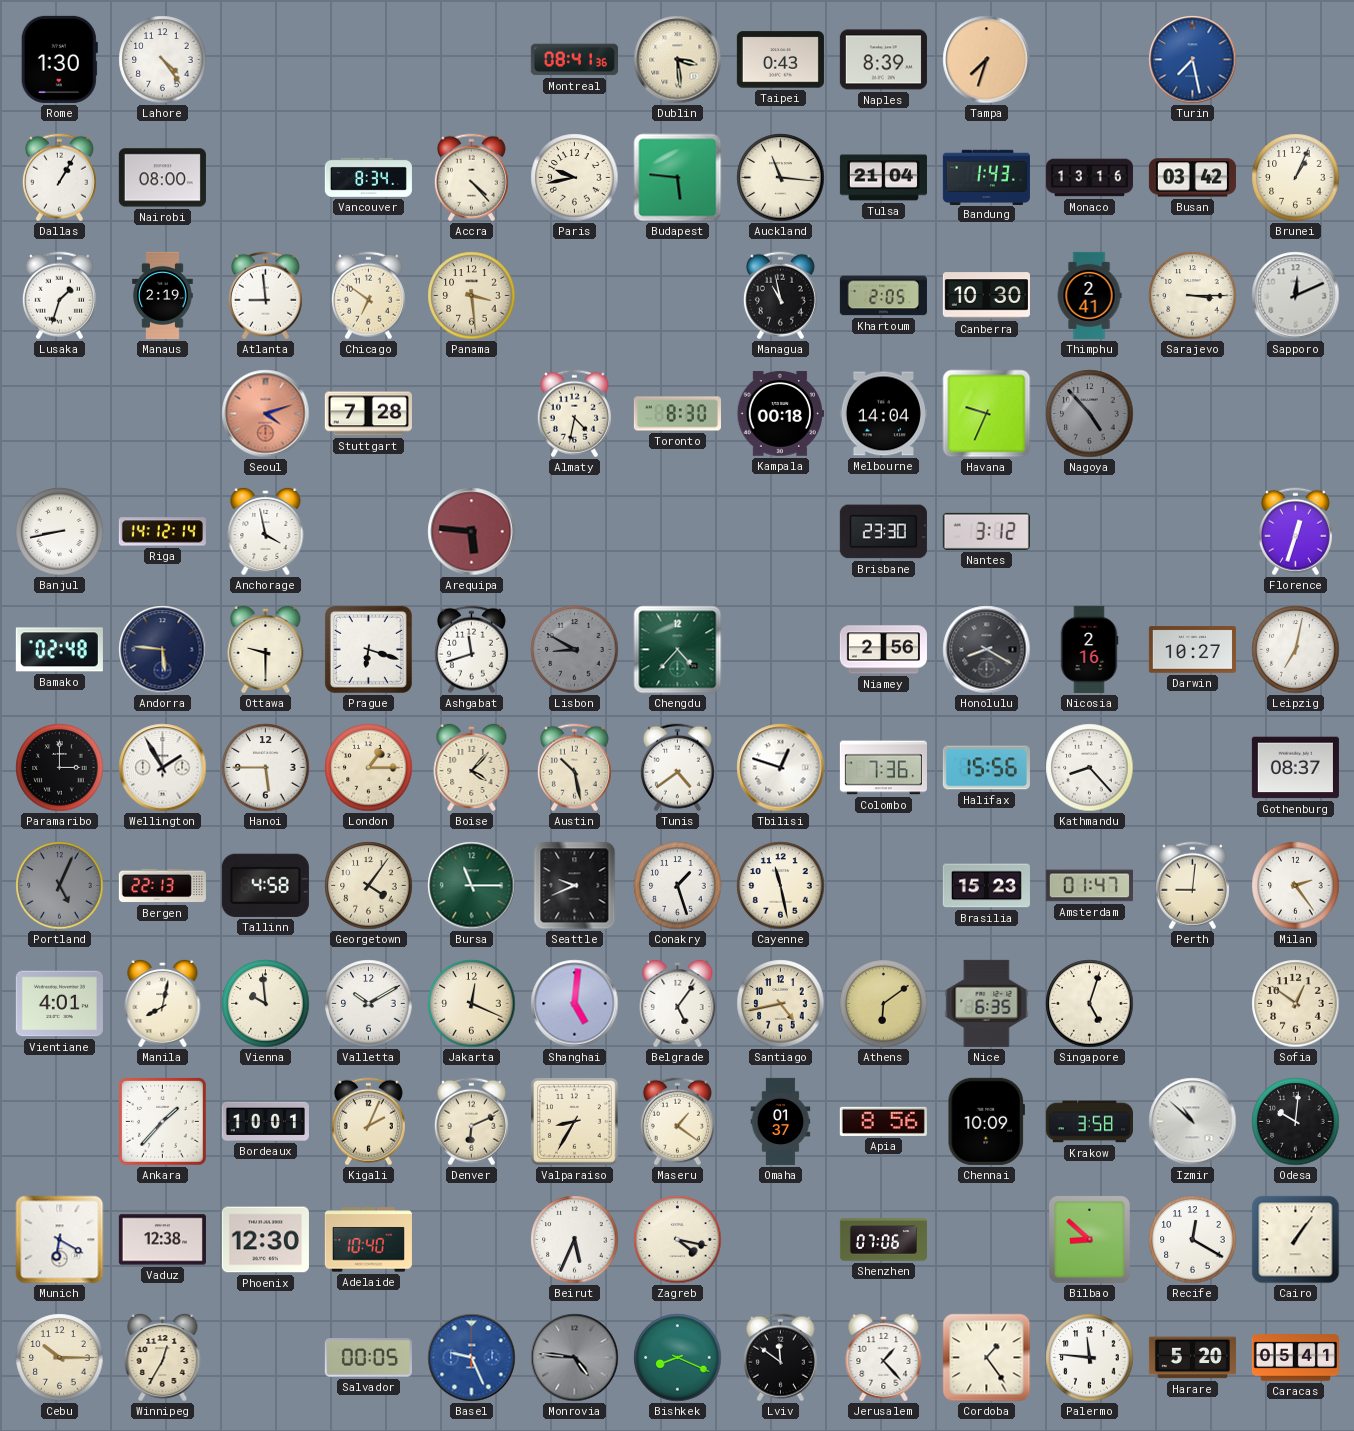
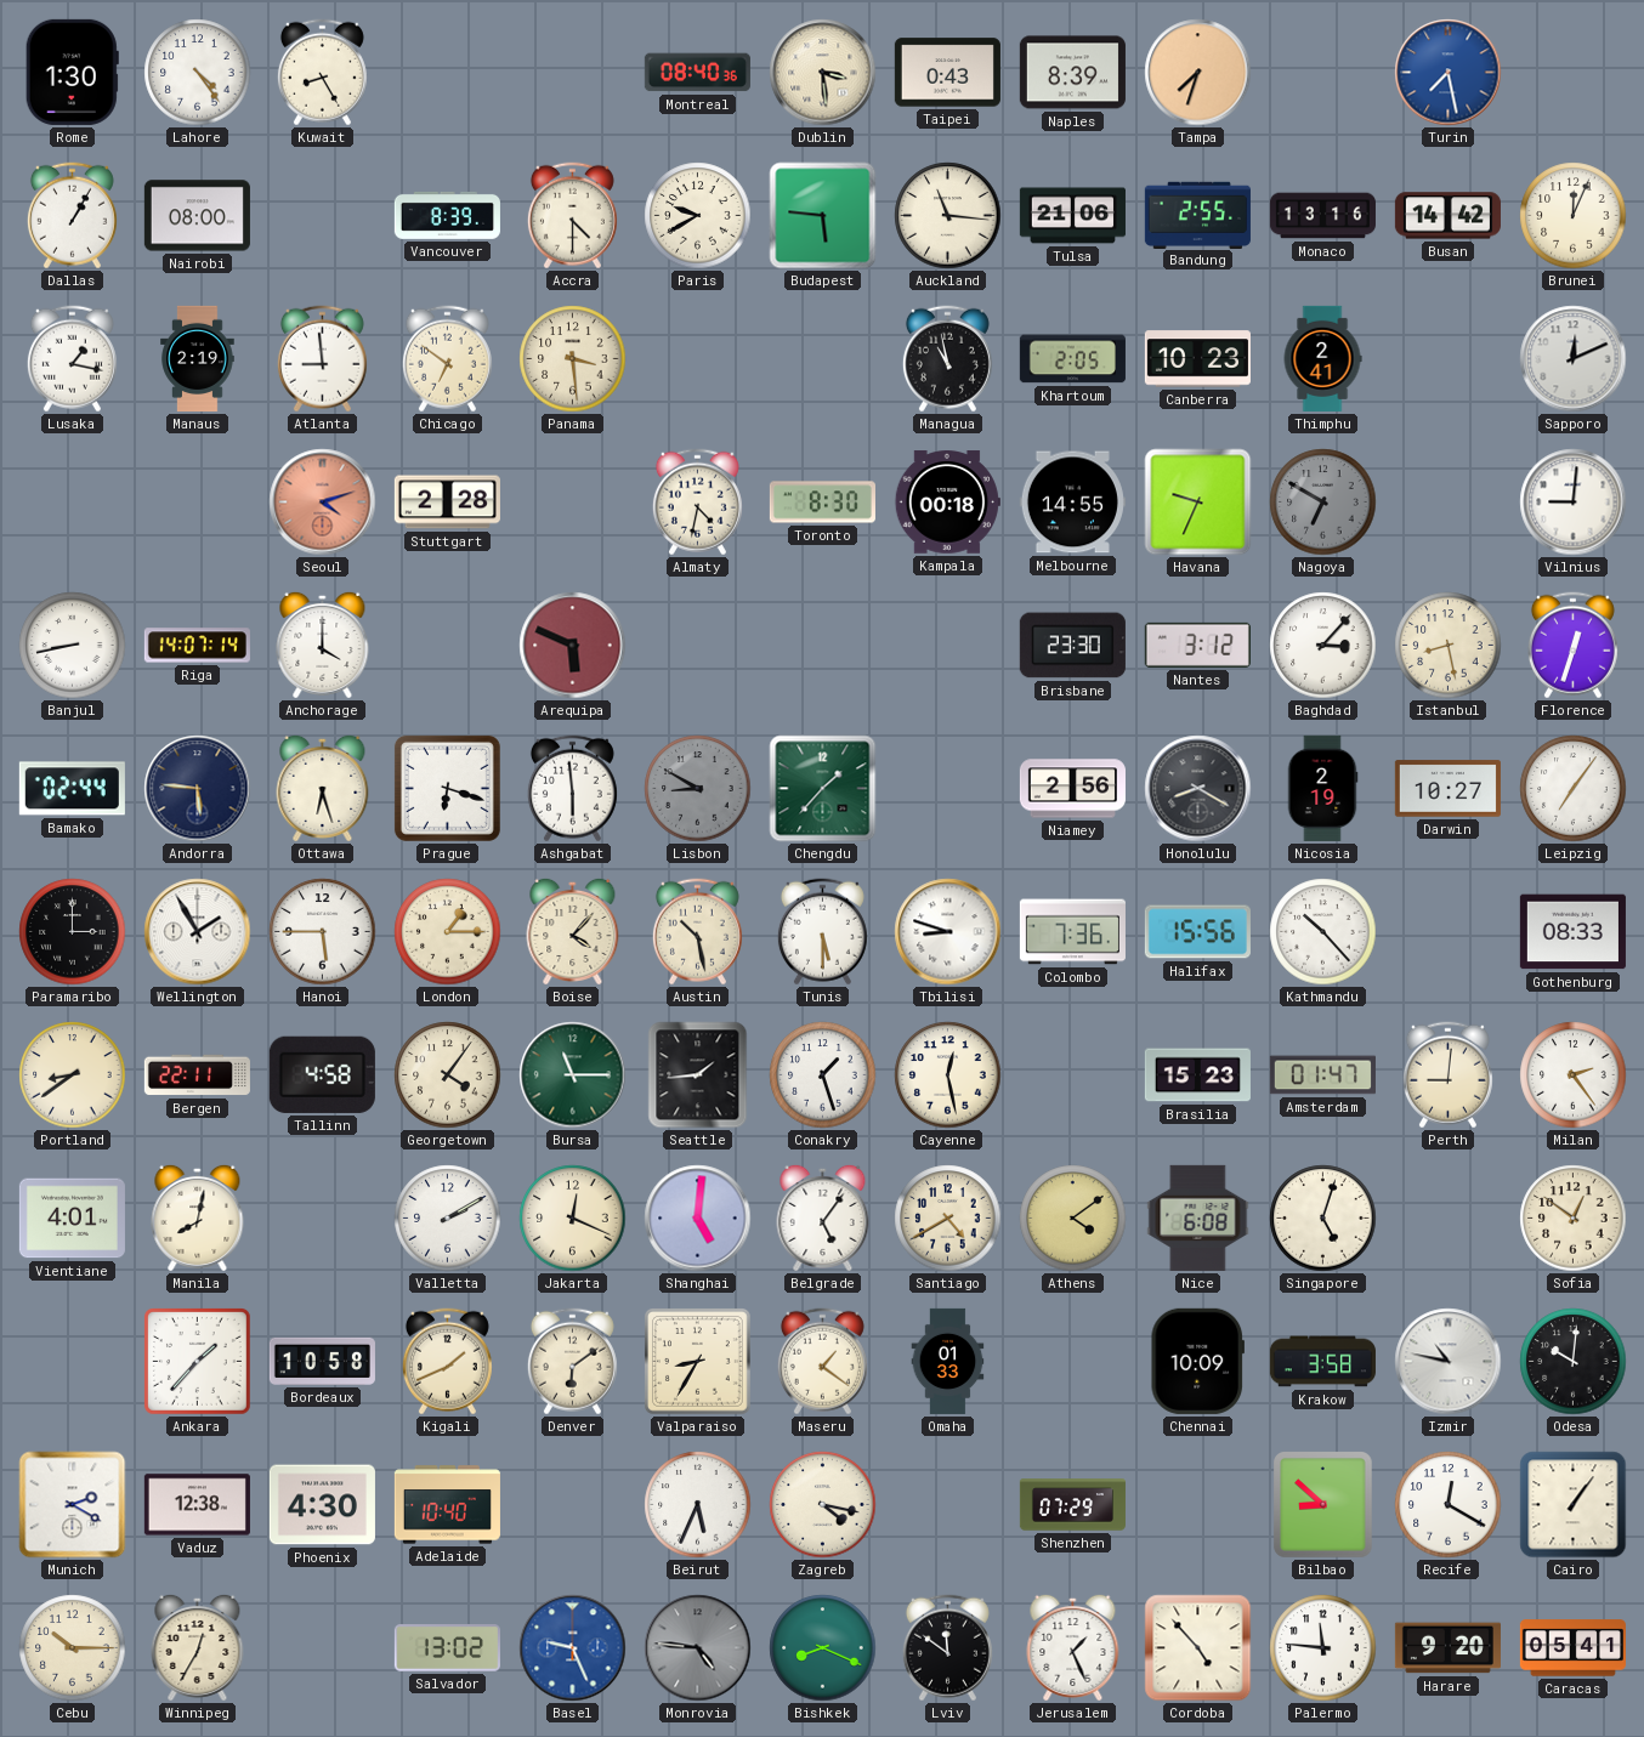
Kuwait: none -> 8:25 (322, 73)
Montreal: 08:41 -> 08:40 (697, 73)
Vancouver: 8:34 -> 8:39 (447, 215)
Accra: 4:23 -> 4:30 (572, 216)
Paris: 9:43 -> 9:40 (698, 216)
Tulsa: 21:04 -> 21:06 (1072, 216)
Bandung: 1:43 -> 2:55 (1197, 215)
Busan: 03:42 -> 14:42 (1447, 216)
Brunei: 1:04 -> 12:04 (1574, 216)
Lusaka: 1:33 -> 1:17 (72, 359)
Canberra: 10:30 -> 10:23 (1197, 359)
Sarajevo: 3:15 -> none (1193, 296)
Stuttgart: 7:28 -> 2:28 (447, 503)
Melbourne: 14:04 -> 14:55 (1072, 503)
Nagoya: 4:53 -> 6:50 (1323, 503)
Vilnius: none -> 9:01 (1574, 503)
Riga: 14:12 -> 14:07 (197, 646)
Anchorage: 3:58 -> 4:00 (323, 645)
Arequipa: 5:46 -> 5:49 (573, 646)
Baghdad: none -> 3:07 (1323, 646)
Istanbul: none -> 8:28 (1449, 646)
Bamako: 02:48 -> 02:44 (72, 789)
Ottawa: 9:30 -> 6:27 (323, 788)
Ashgabat: 11:42 -> 5:59 (572, 789)
Chengdu: 4:37 -> 1:37 (823, 789)
Nicosia: 2:16 -> 2:19 (1322, 788)
Leipzig: 7:02 -> 7:06 (1574, 789)
Tunis: 4:39 -> 5:30 (822, 932)
Tbilisi: 12:48 -> 8:48 (948, 932)
Kathmandu: 8:23 -> 10:23 (1323, 932)
Gothenburg: 08:37 -> 08:33 (1572, 932)
Portland: 5:04 -> 8:39 (73, 1075)
Portland dial: grey -> cream (73, 1075)
Bergen: 22:13 -> 22:11 (197, 1075)
Seattle: 9:41 -> 1:44 (698, 1075)
Cayenne: 11:28 -> 12:28 (948, 1075)
Vienna: 9:59 -> none (266, 1004)
Valletta: 10:10 -> 2:10 (448, 1219)
Santiago: 4:43 -> 4:40 (948, 1219)
Athens: 6:09 -> 4:09 (1073, 1219)
Nice: 6:35 -> 6:08 (1198, 1217)
Bordeaux: 10:01 -> 10:58 (322, 1361)
Kigali: 2:04 -> 1:41 (447, 1362)
Denver: 6:11 -> 6:09 (572, 1362)
Omaha: 01:37 -> 01:33 (948, 1361)
Apia: 8:56 -> none (883, 1121)
Izmir: 10:52 -> 10:47 (1449, 1362)
Munich: 6:20 -> 2:20 (73, 1505)
Phoenix: 12:30 -> 4:30 (322, 1505)
Shenzhen: 07:06 -> 07:29 (1072, 1505)
Salvador: 00:05 -> 13:02 (447, 1648)
Jerusalem: 1:23 -> 1:26 (1073, 1647)
Cordoba: 1:24 -> 4:53 (1198, 1648)
Harare: 5:20 -> 9:20 (1447, 1648)
